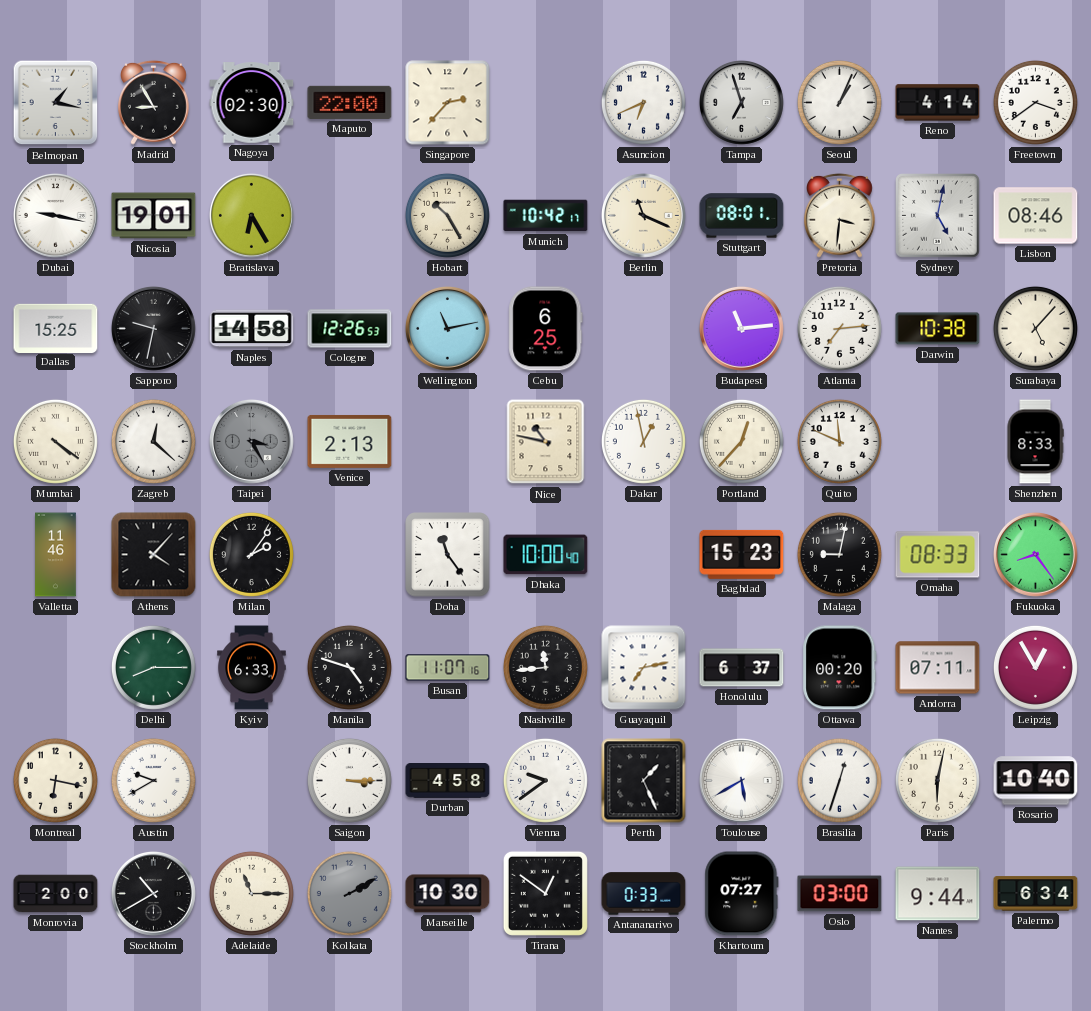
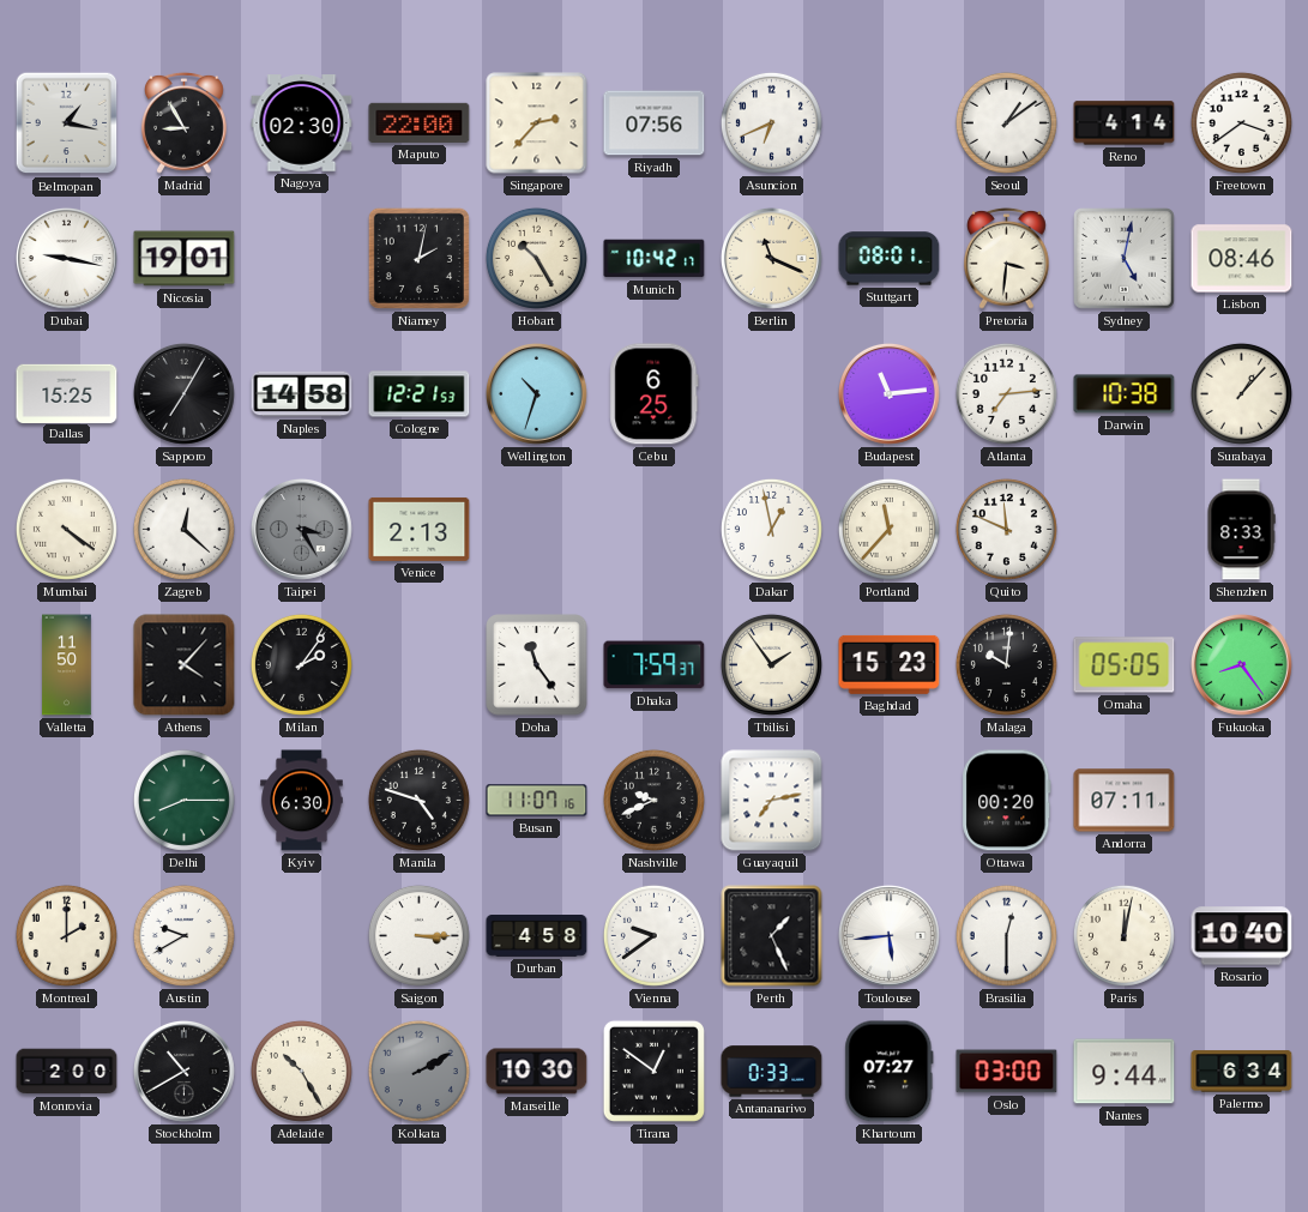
Riyadh: none -> 07:56 (655, 123)
Tampa: 6:57 -> none (741, 102)
Seoul: 1:04 -> 1:09 (1006, 122)
Bratislava: 6:25 -> none (251, 215)
Niamey: none -> 2:02 (418, 258)
Sapporo: 9:32 -> 7:05 (183, 393)
Cologne: 12:26 -> 12:21 (420, 394)
Wellington: 11:13 -> 10:33 (536, 393)
Surabaya: 5:07 -> 1:07 (1241, 393)
Nice: 10:47 -> none (546, 442)
Portland: 12:37 -> 11:37 (888, 529)
Valletta: 11:46 -> 11:50 (67, 665)
Dhaka: 10:00 -> 7:59 (655, 665)
Tbilisi: none -> 1:54 (771, 664)
Malaga: 9:02 -> 10:01 (1006, 664)
Omaha: 08:33 -> 05:05 (1125, 665)
Kyiv: 6:33 -> 6:30 (302, 801)
Nashville: 11:44 -> 9:41 (653, 800)
Honolulu: 6:37 -> none (742, 668)
Leipzig: 12:55 -> none (1035, 667)
Montreal: 6:17 -> 2:00 (66, 935)
Toulouse: 5:40 -> 5:44 (888, 935)
Brasilia: 12:33 -> 12:30 (1006, 935)
Paris: 6:02 -> 12:02 (1123, 935)
Adelaide: 11:15 -> 10:25 (301, 1071)
